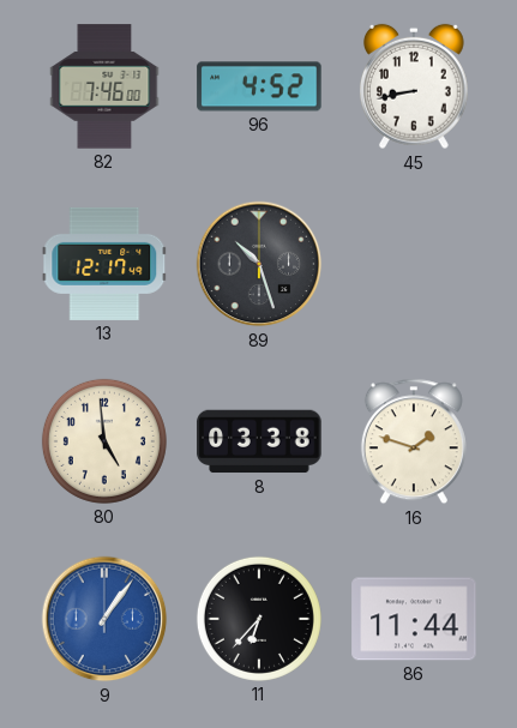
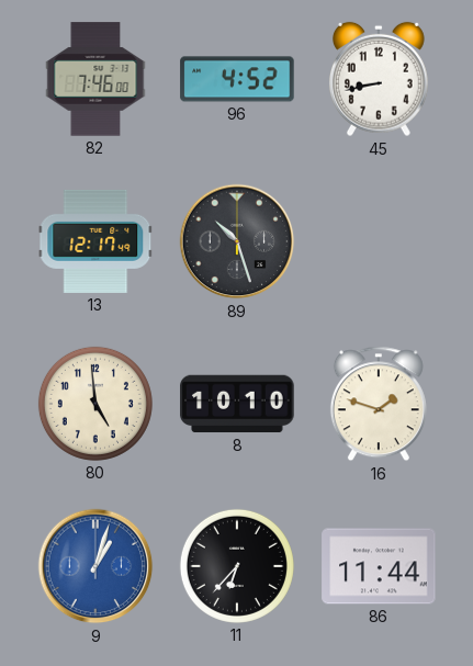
8: 03:38 -> 10:10 (237, 404)
9: 1:06 -> 1:03 (95, 566)
